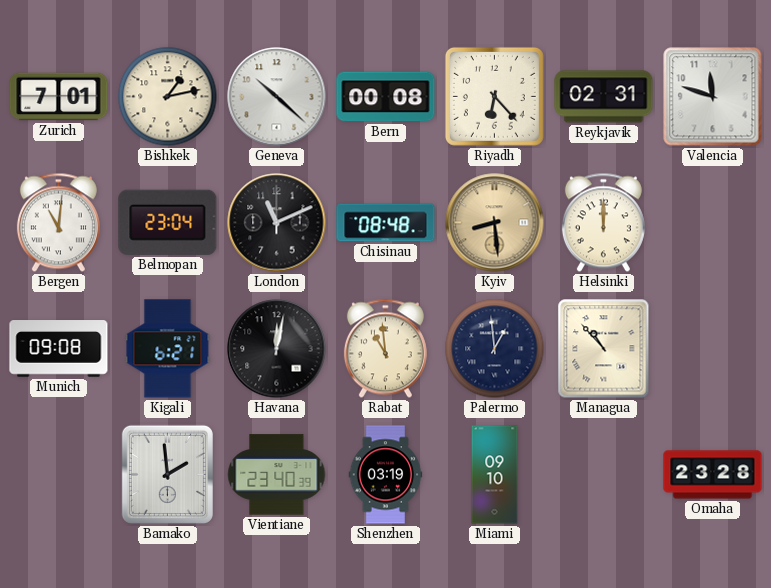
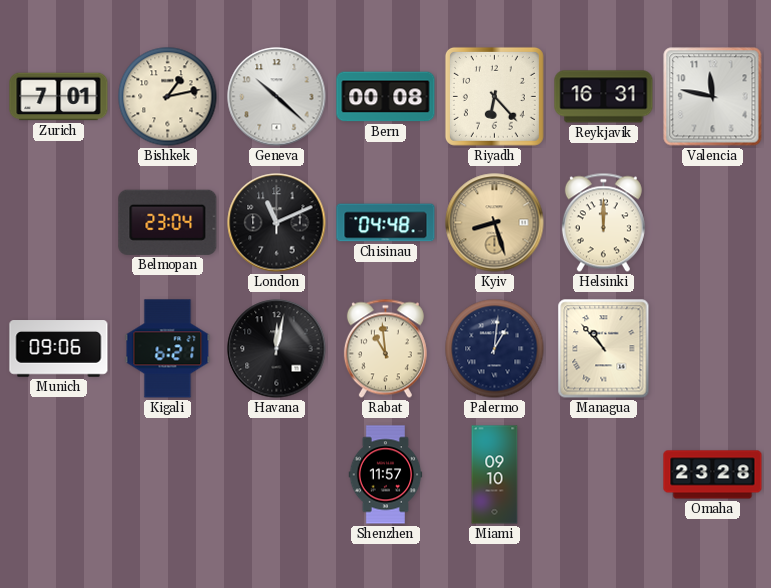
Reykjavik: 02:31 -> 16:31 (604, 97)
Valencia: 11:48 -> 11:47 (713, 97)
Bergen: 11:01 -> none (58, 223)
Chisinau: 08:48 -> 04:48 (386, 223)
Kyiv: 8:29 -> 8:27 (495, 223)
Munich: 09:08 -> 09:06 (59, 349)
Palermo: 12:59 -> 1:01 (495, 349)
Bamako: 1:59 -> none (167, 474)
Vientiane: 23:40 -> none (277, 475)
Shenzhen: 03:19 -> 11:57 (386, 475)
